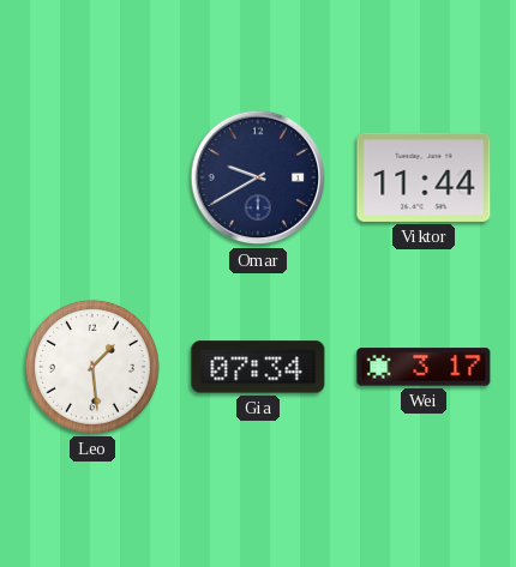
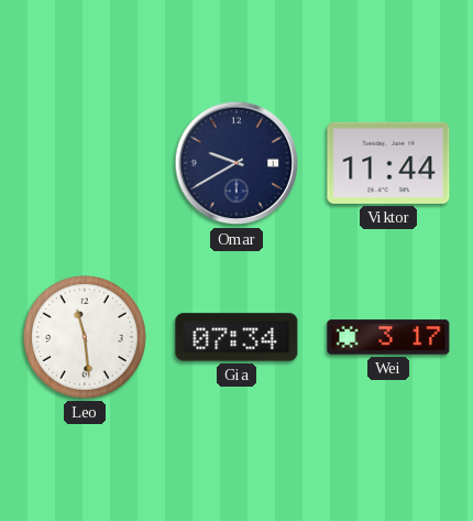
Leo: 1:29 -> 11:29 (85, 337)
